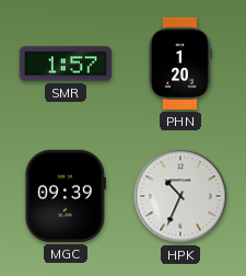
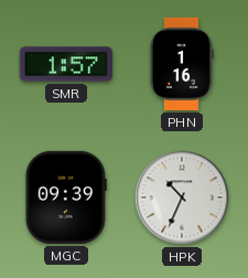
PHN: 1:20 -> 1:16 (182, 64)
